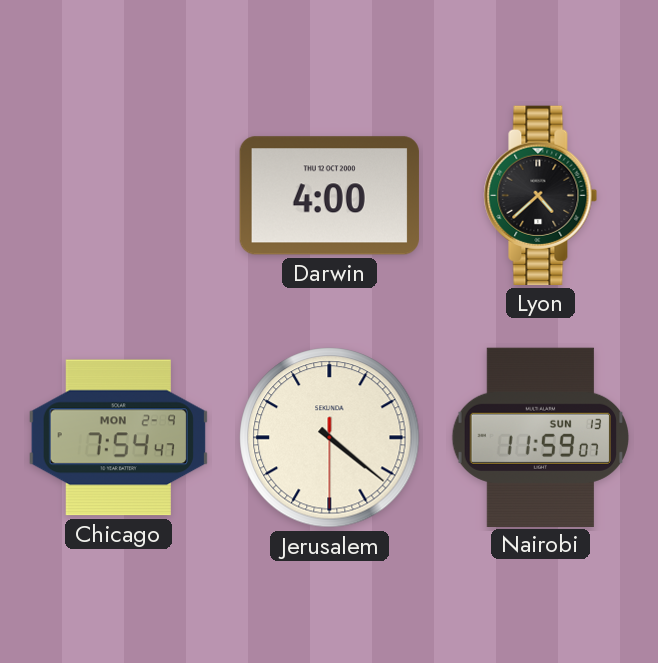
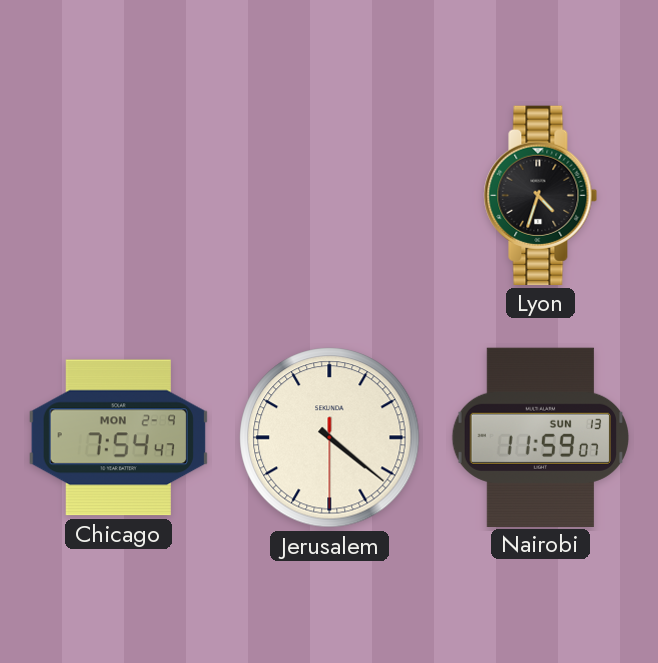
Darwin: 4:00 -> none (329, 196)
Lyon: 4:38 -> 4:33 (541, 195)
